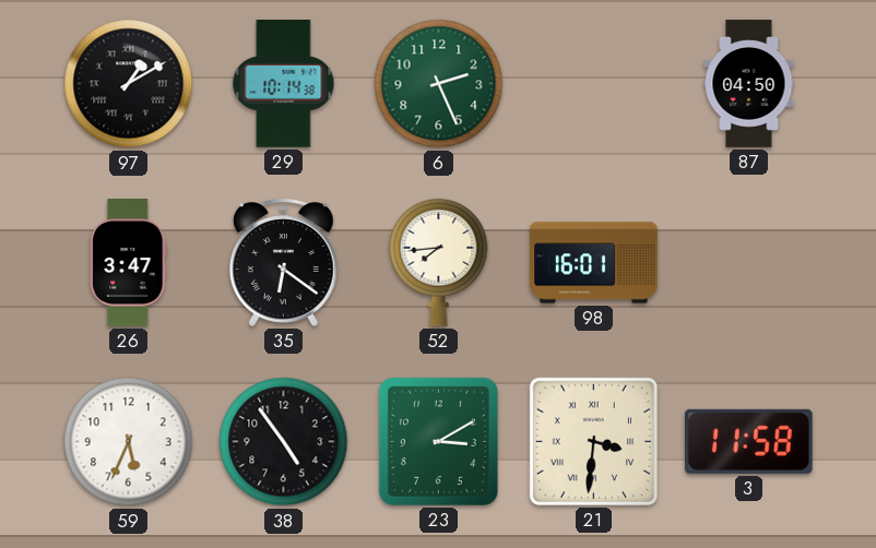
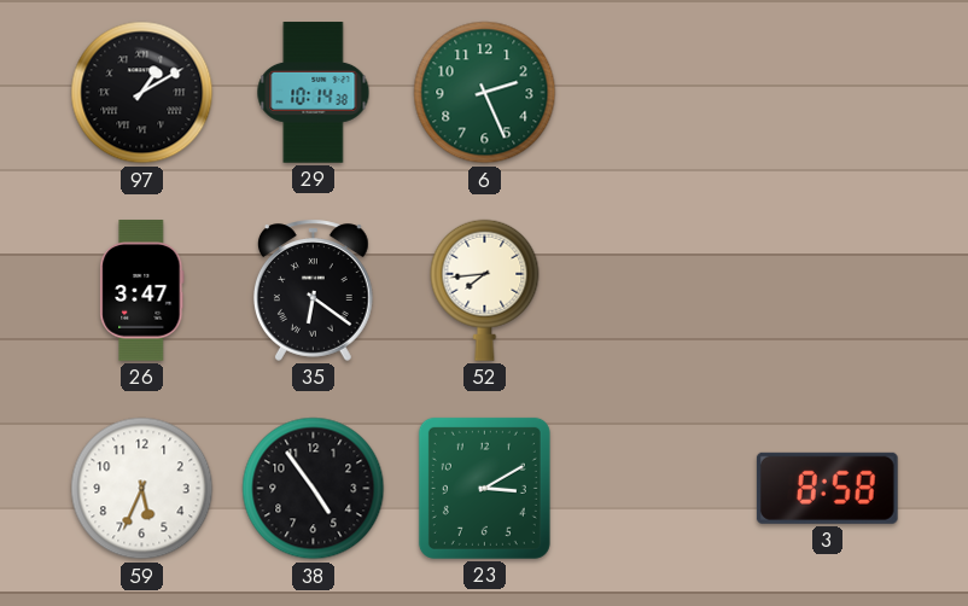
87: 04:50 -> none (749, 84)
98: 16:01 -> none (594, 263)
21: 3:31 -> none (593, 441)
3: 11:58 -> 8:58 (827, 488)
